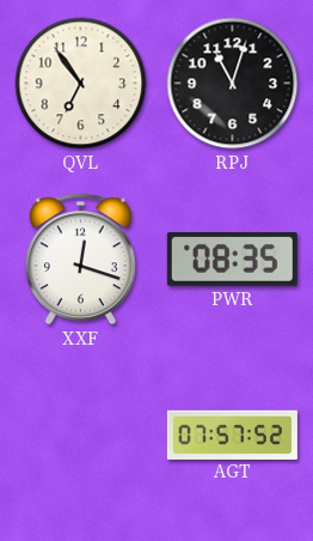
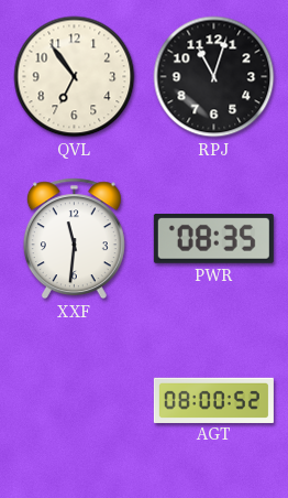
XXF: 12:18 -> 11:31 (74, 239)
AGT: 07:57 -> 08:00 (213, 400)
